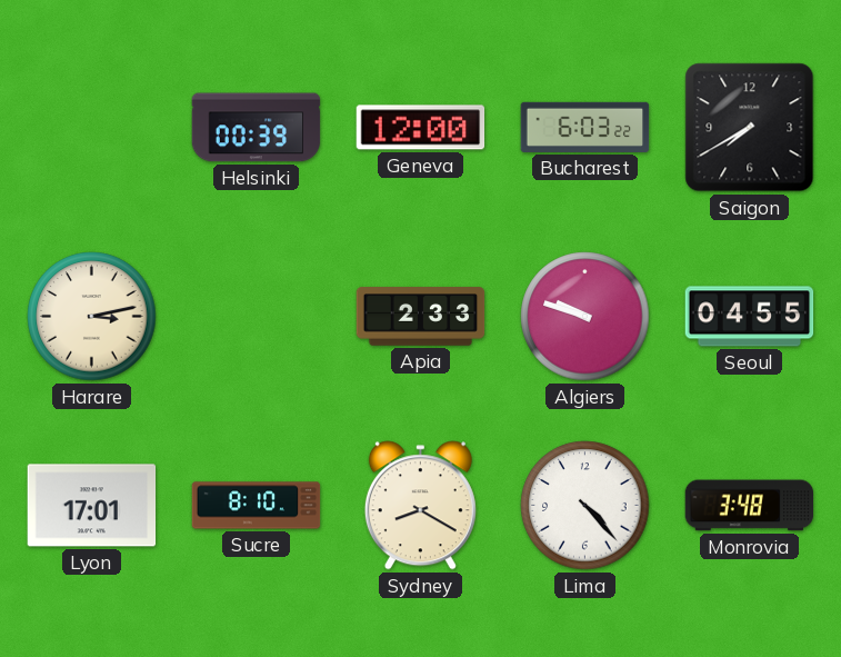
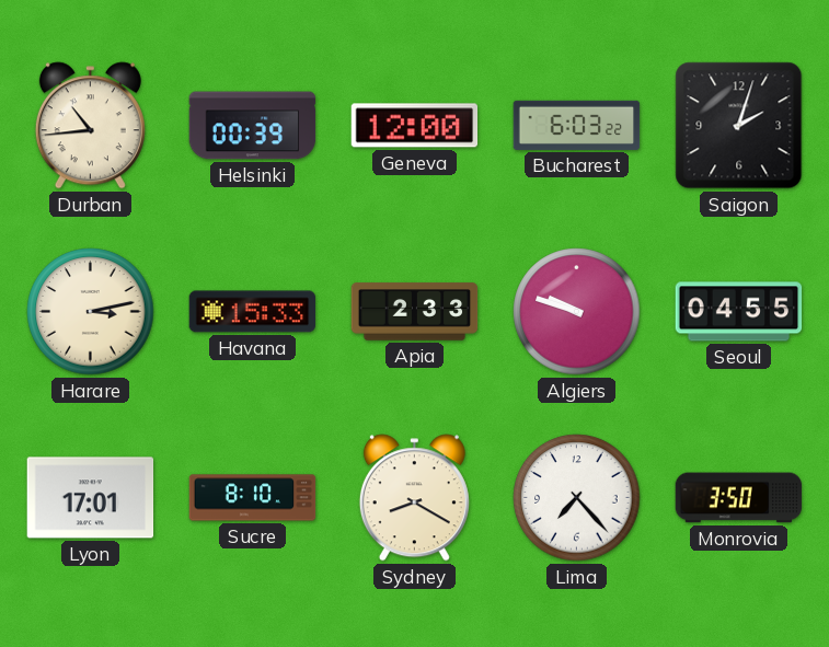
Durban: none -> 10:44 (90, 126)
Saigon: 7:40 -> 2:03 (739, 126)
Havana: none -> 15:33 (253, 312)
Lima: 4:23 -> 7:23 (577, 498)
Monrovia: 3:48 -> 3:50 (739, 498)
